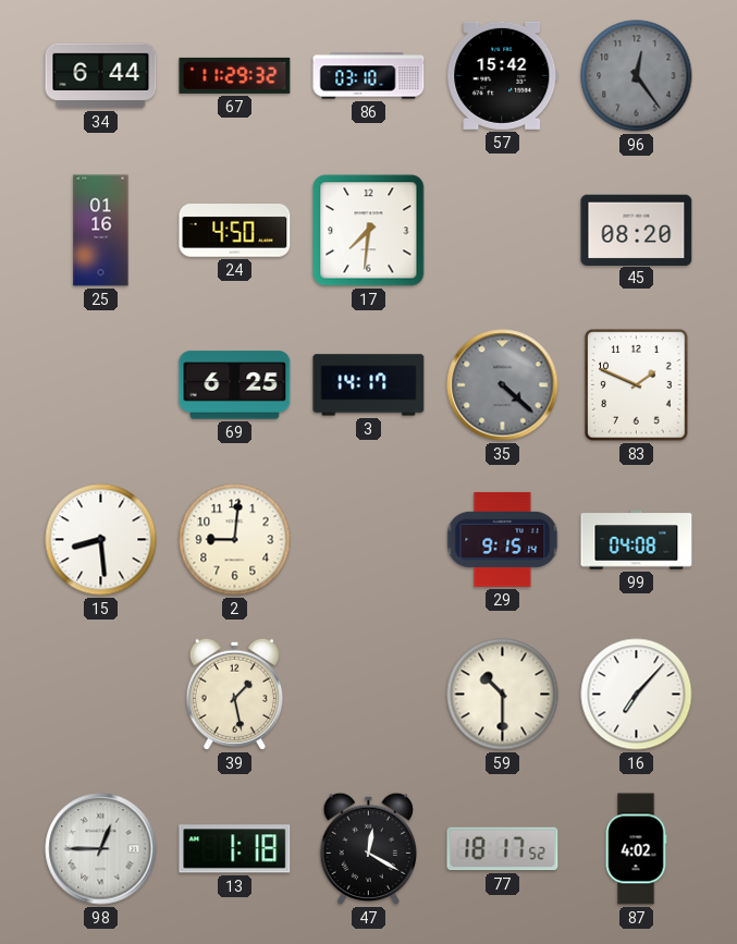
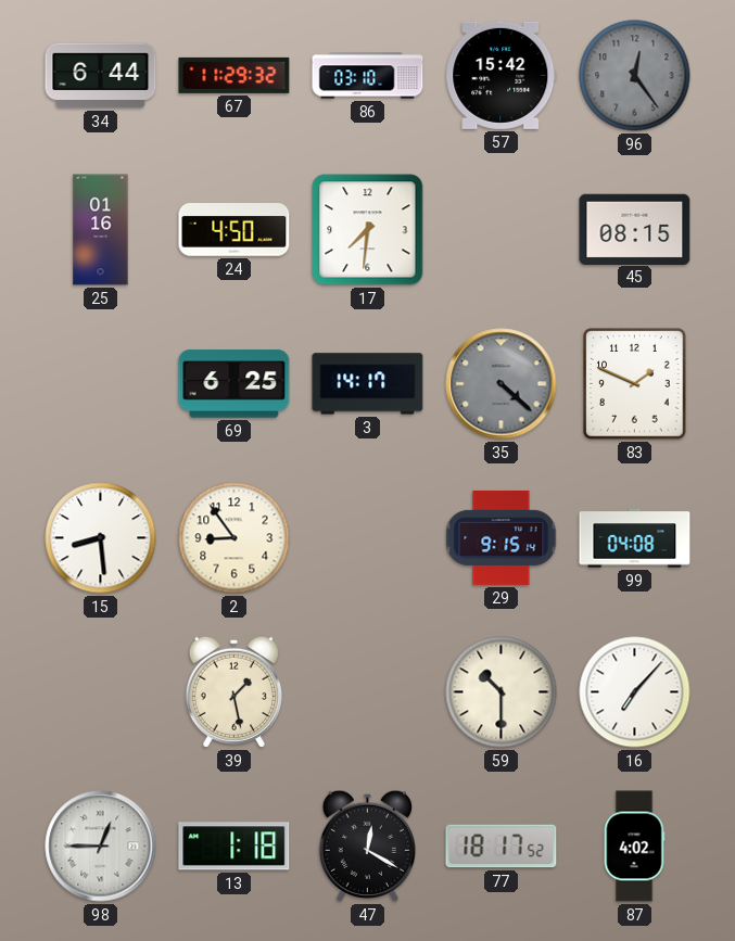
45: 08:20 -> 08:15 (635, 229)
2: 9:01 -> 8:54 (235, 538)
